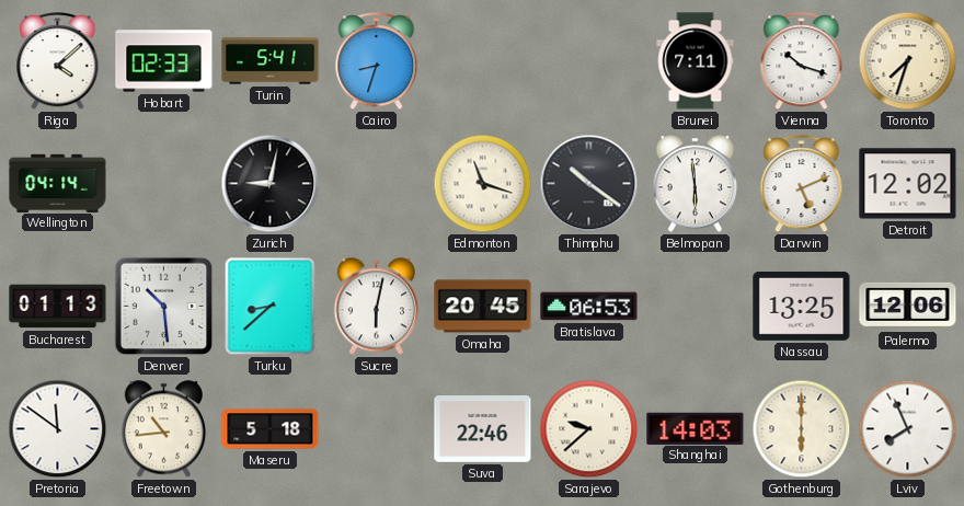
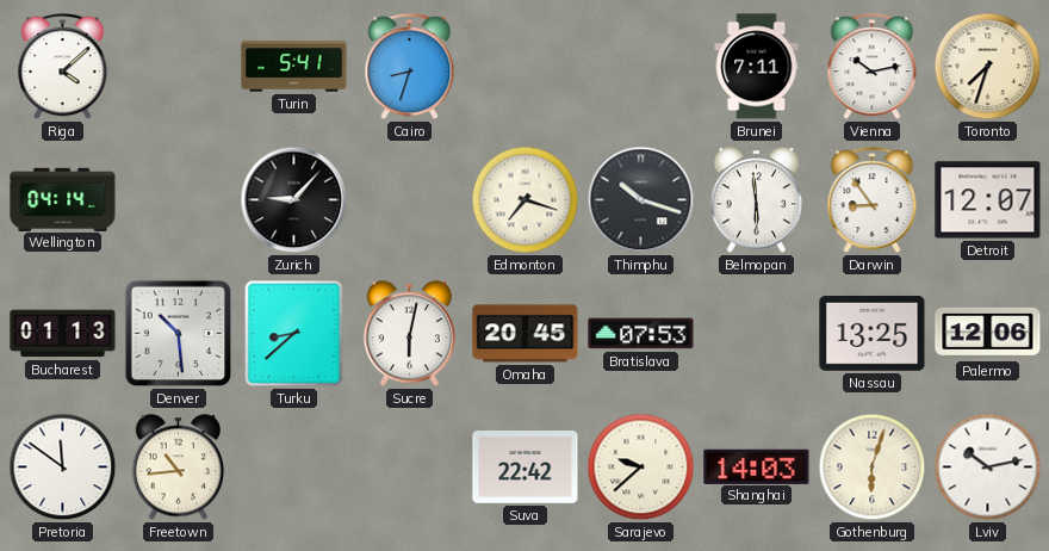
Hobart: 02:33 -> none (164, 61)
Vienna: 10:18 -> 10:13 (873, 67)
Zurich: 9:02 -> 9:07 (294, 200)
Edmonton: 11:18 -> 7:18 (526, 200)
Thimphu: 10:21 -> 10:18 (641, 200)
Darwin: 5:11 -> 8:54 (873, 200)
Detroit: 12:02 -> 12:07 (988, 200)
Bratislava: 06:53 -> 07:53 (641, 334)
Maseru: 5:18 -> none (271, 429)
Suva: 22:46 -> 22:42 (526, 468)
Gothenburg: 6:00 -> 6:03 (873, 468)
Lviv: 7:56 -> 10:13 (988, 468)
